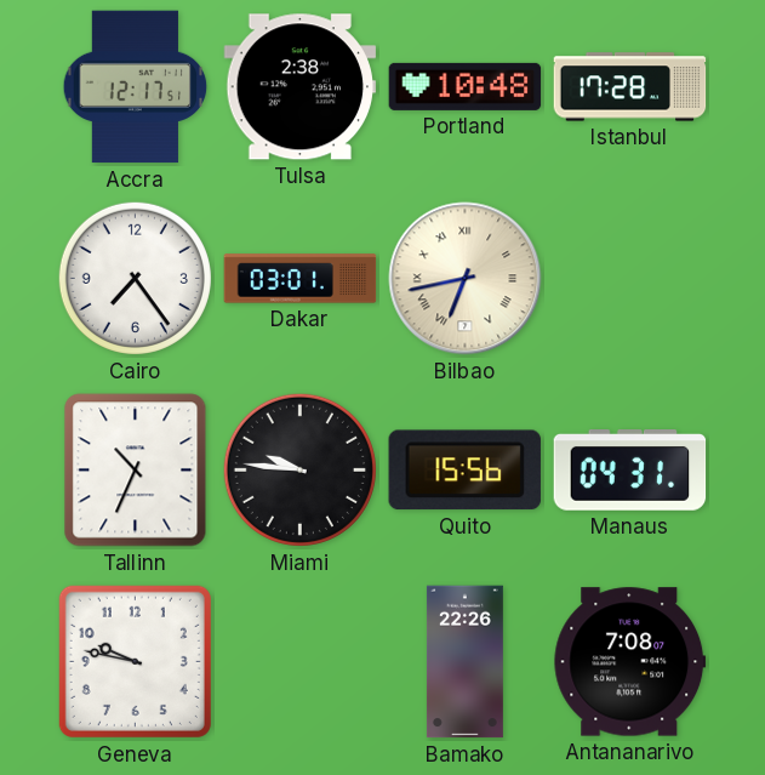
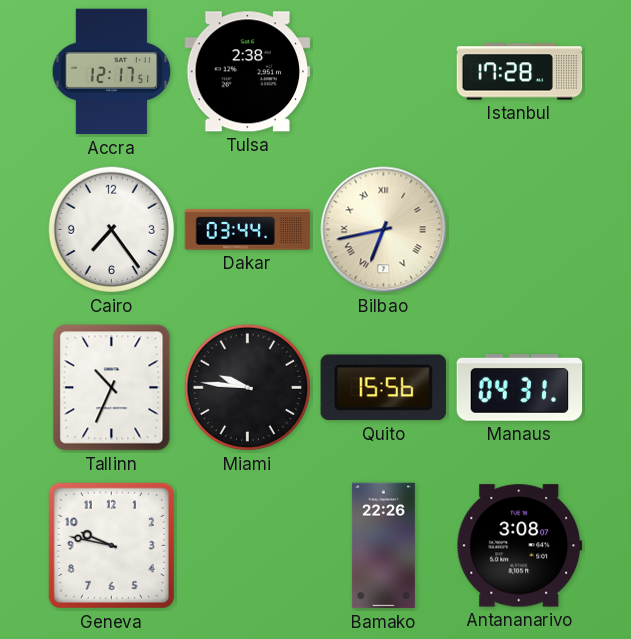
Portland: 10:48 -> none (466, 86)
Dakar: 03:01 -> 03:44 (248, 230)
Antananarivo: 7:08 -> 3:08 (520, 546)
